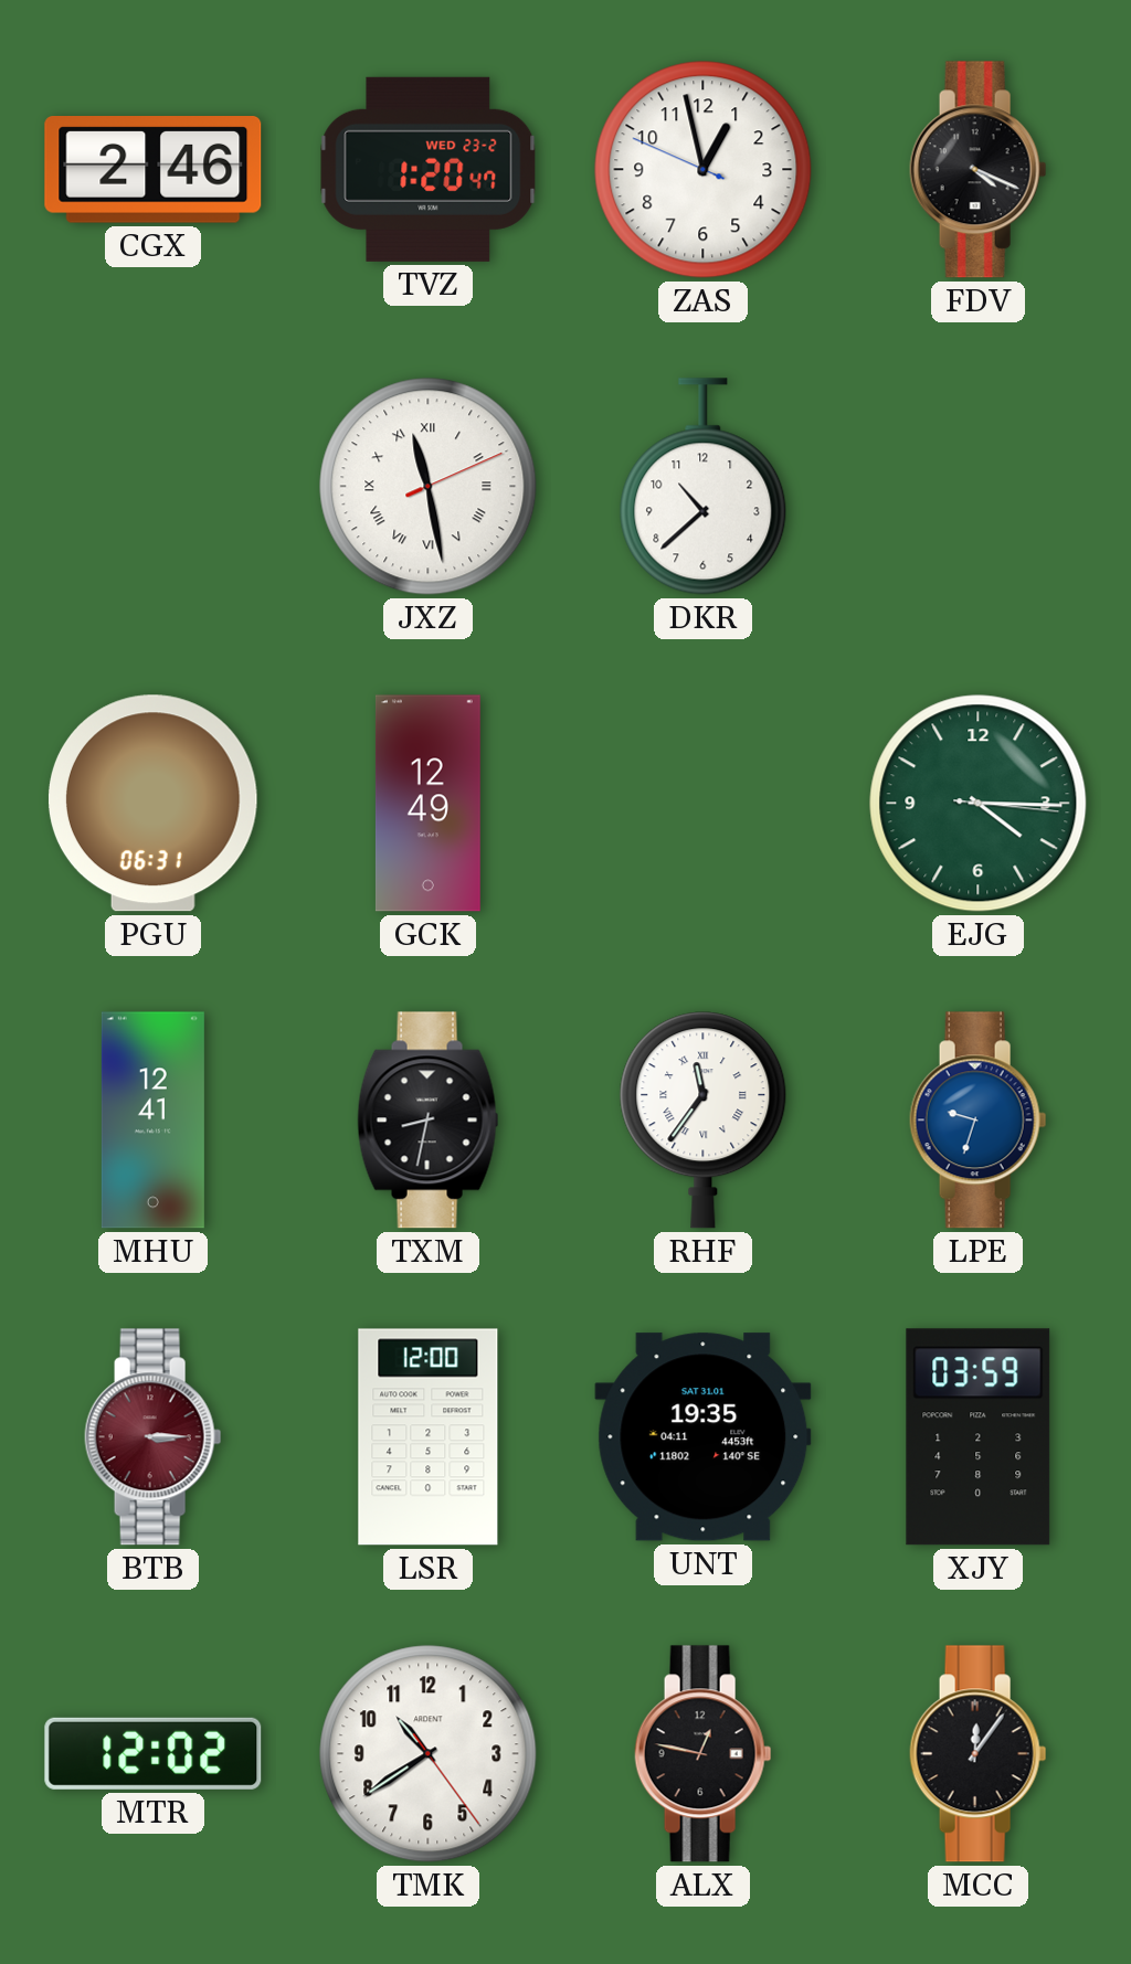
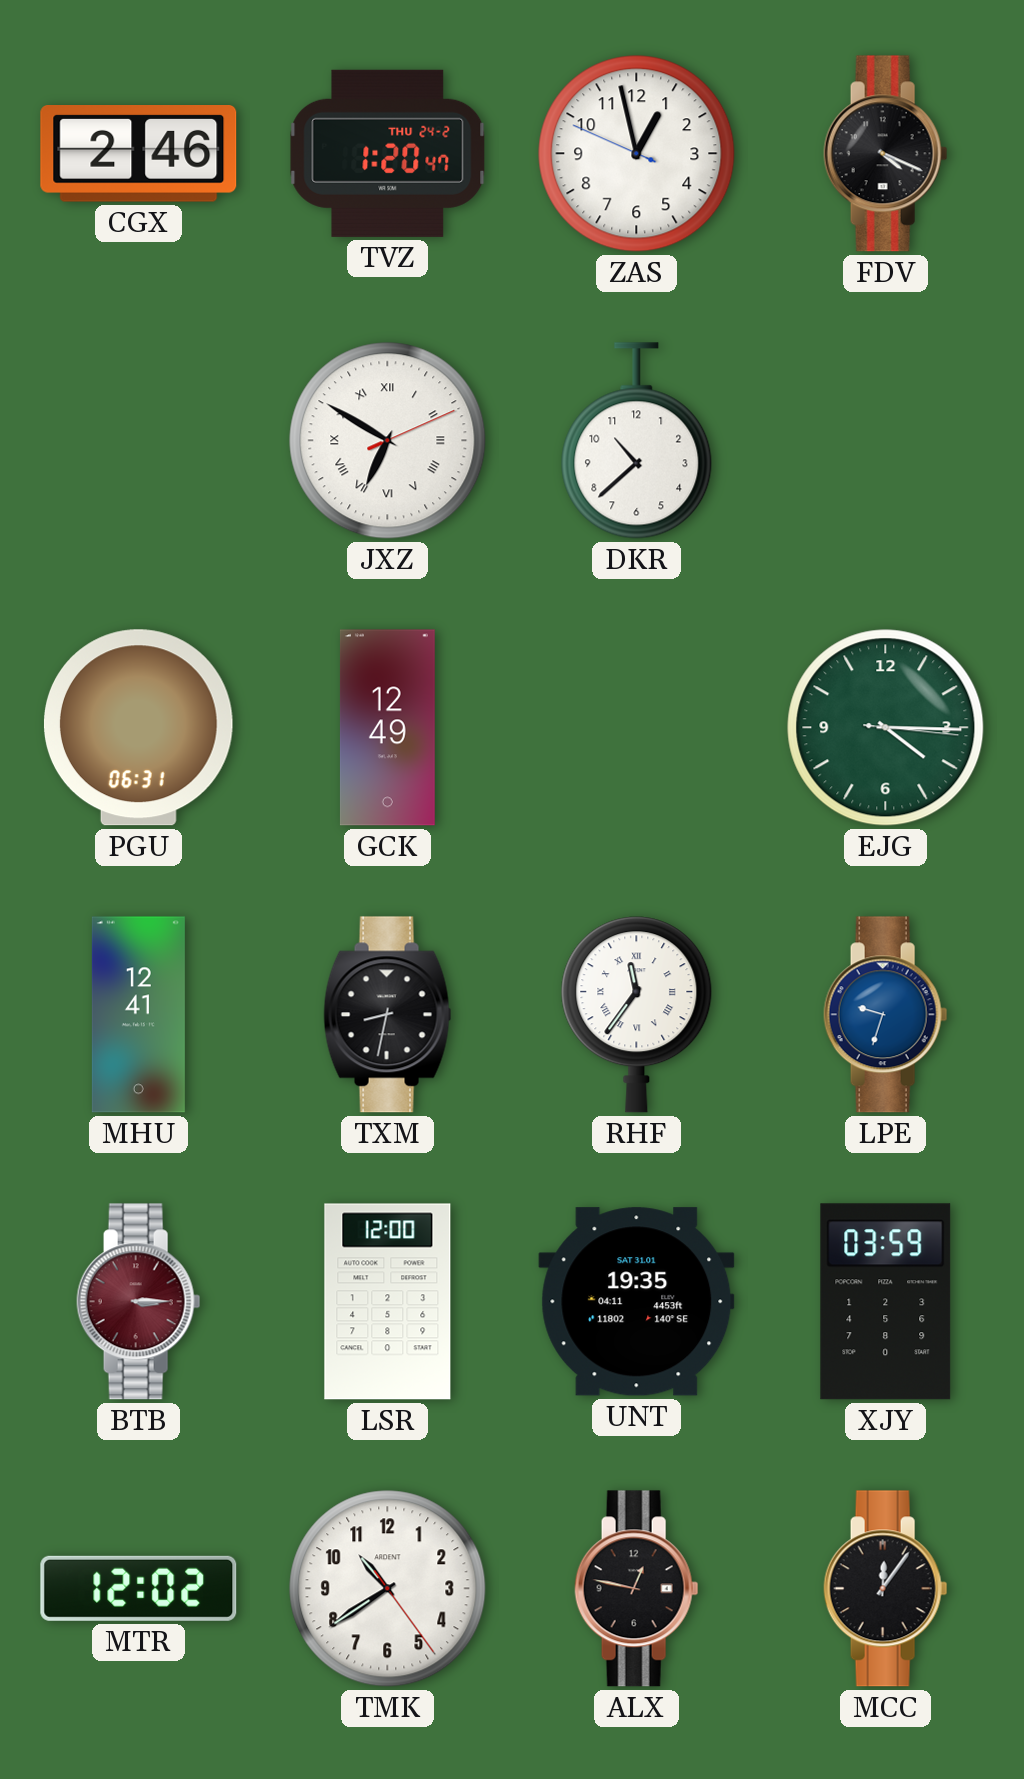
TVZ date: WED 23-2 -> THU 24-2 (388, 153)
JXZ: 11:28 -> 6:50 (388, 441)
